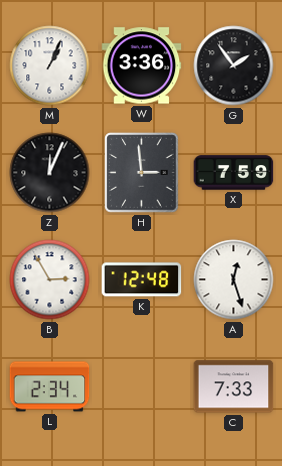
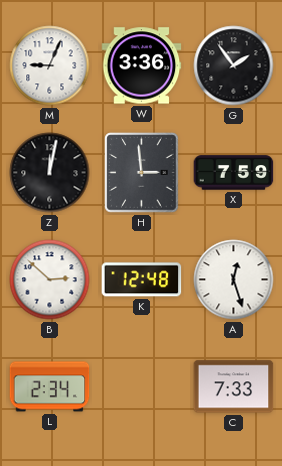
M: 1:04 -> 9:04 (50, 66)
Z: 12:04 -> 12:02 (50, 173)
B: 2:55 -> 2:52 (50, 280)
